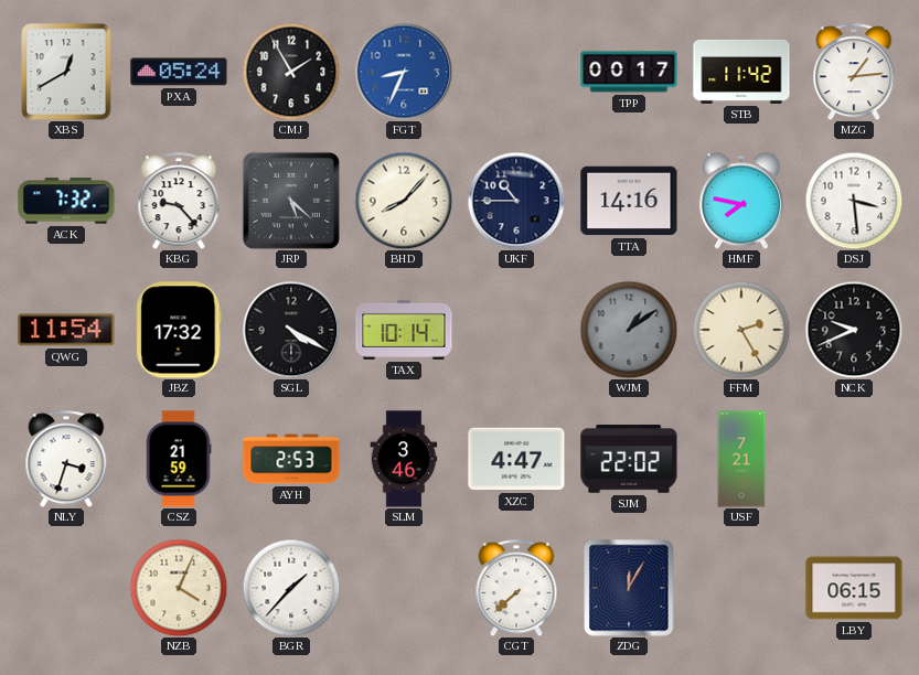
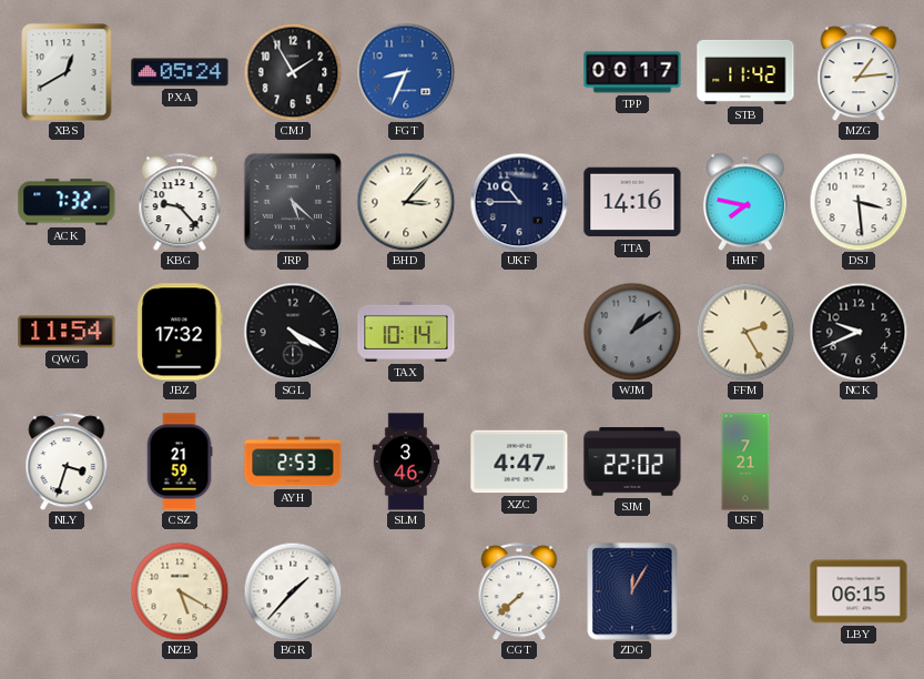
BHD: 8:07 -> 3:07 (406, 202)
NZB: 4:04 -> 5:20 (180, 591)
